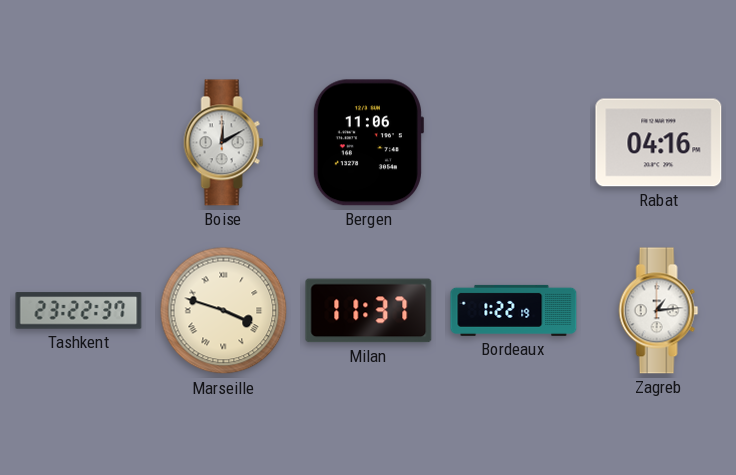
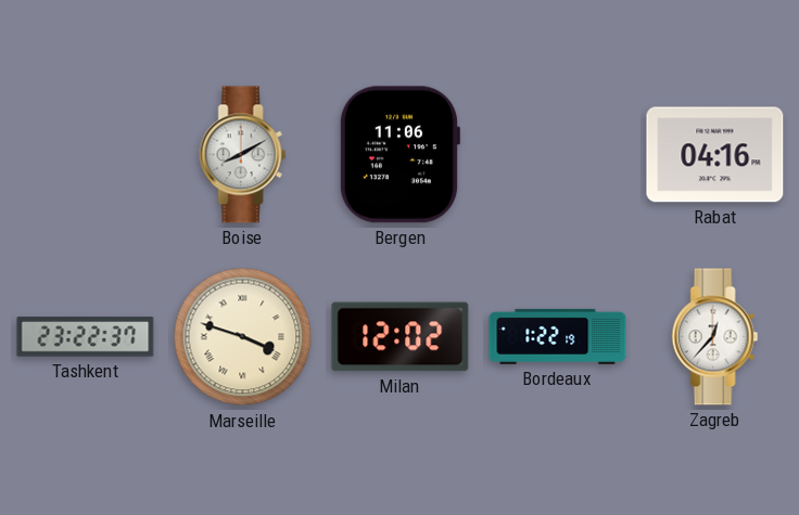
Boise: 12:10 -> 8:10 (243, 155)
Milan: 11:37 -> 12:02 (401, 337)
Zagreb: 1:14 -> 12:37 (715, 337)
